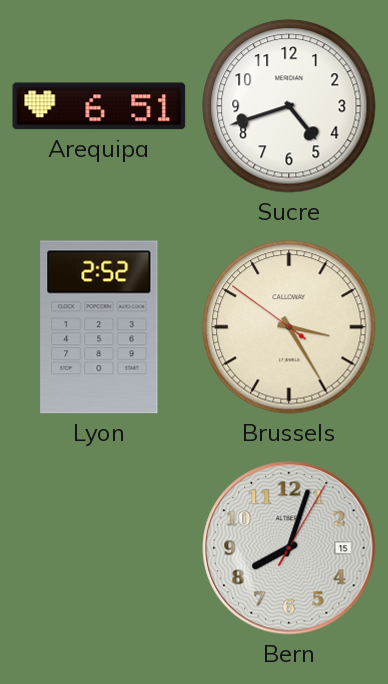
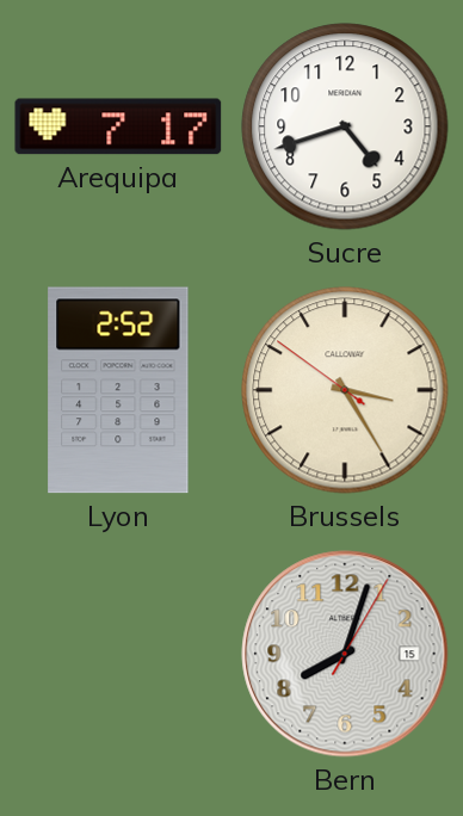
Arequipa: 6:51 -> 7:17 (118, 126)
